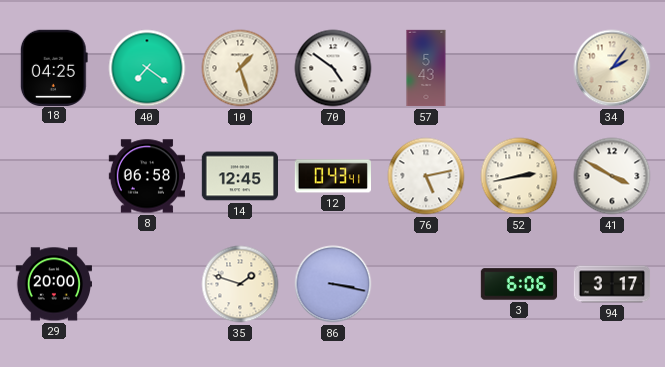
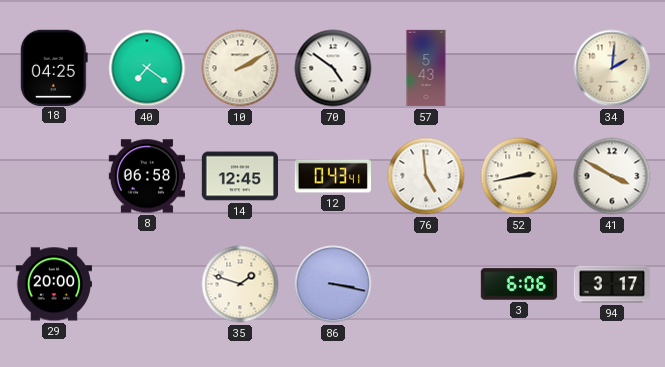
10: 1:27 -> 2:10 (240, 68)
34: 2:06 -> 2:01 (612, 68)
76: 5:13 -> 4:59 (426, 176)
